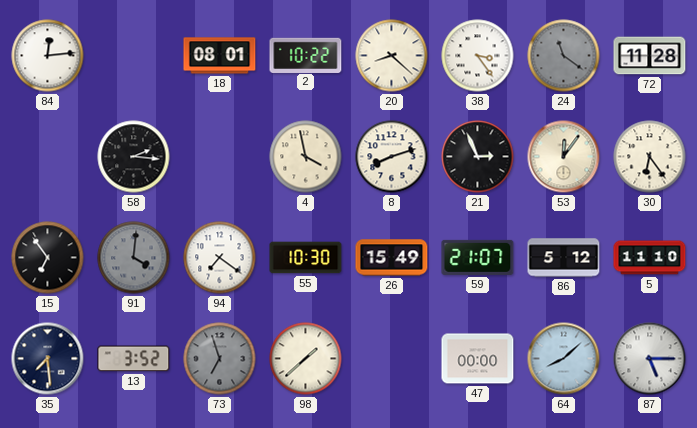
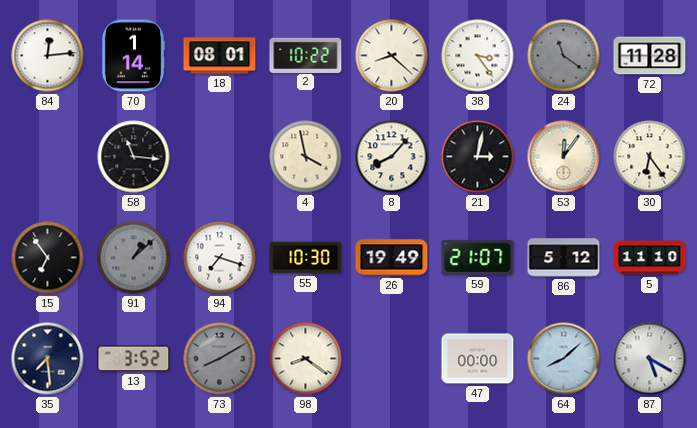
70: none -> 1:14 (133, 56)
58: 2:16 -> 11:16 (134, 157)
8: 8:12 -> 8:07 (392, 157)
21: 2:56 -> 3:02 (478, 157)
91: 4:01 -> 1:08 (134, 258)
94: 7:21 -> 7:18 (220, 258)
26: 15:49 -> 19:49 (392, 258)
73: 6:57 -> 8:10 (220, 359)
98: 1:38 -> 8:21 (306, 359)
87: 5:15 -> 5:20 (650, 359)
